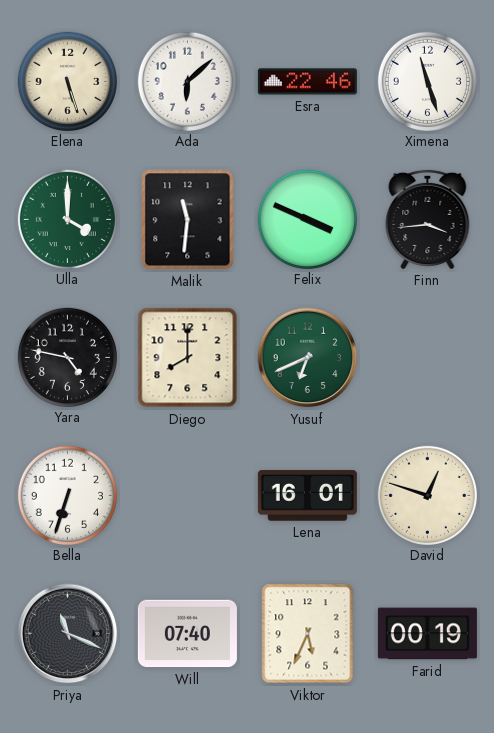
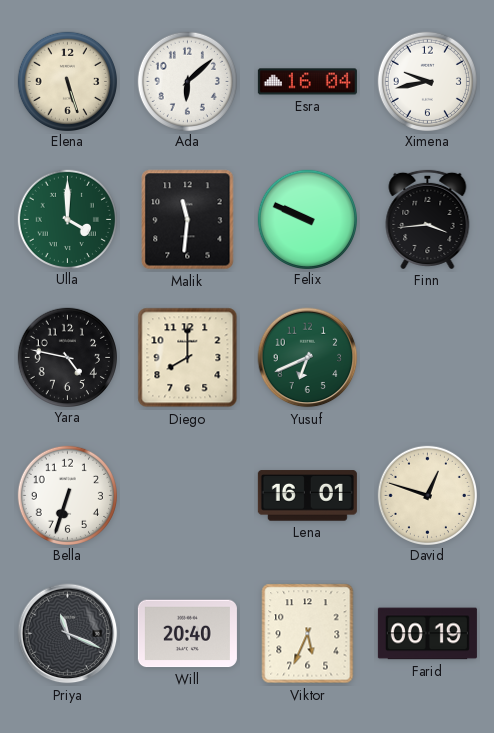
Esra: 22:46 -> 16:04 (307, 82)
Ximena: 11:27 -> 9:43 (427, 81)
Felix: 3:49 -> 9:49 (307, 219)
Will: 07:40 -> 20:40 (187, 634)
